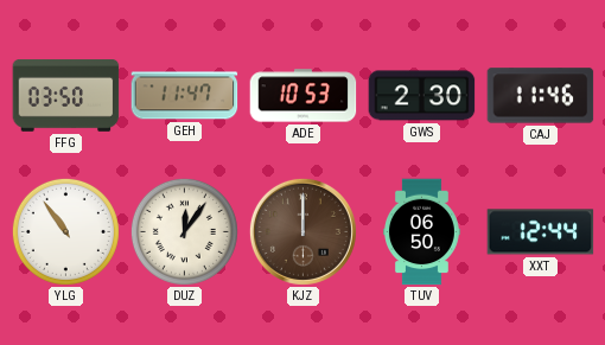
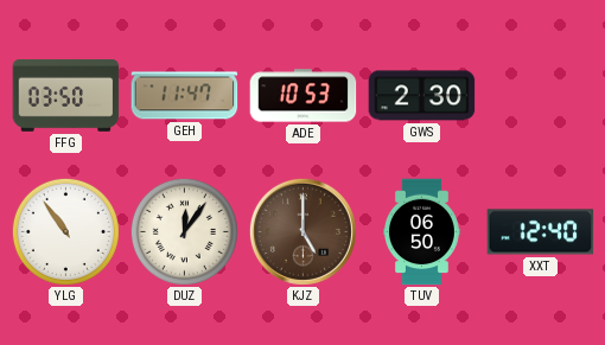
CAJ: 11:46 -> none (541, 96)
KJZ: 12:00 -> 5:00 (302, 231)
XXT: 12:44 -> 12:40 (541, 232)
